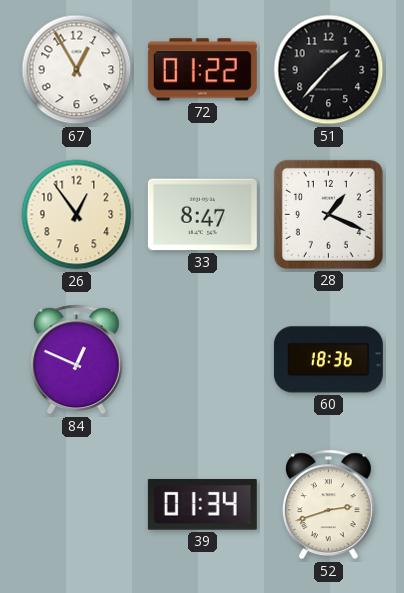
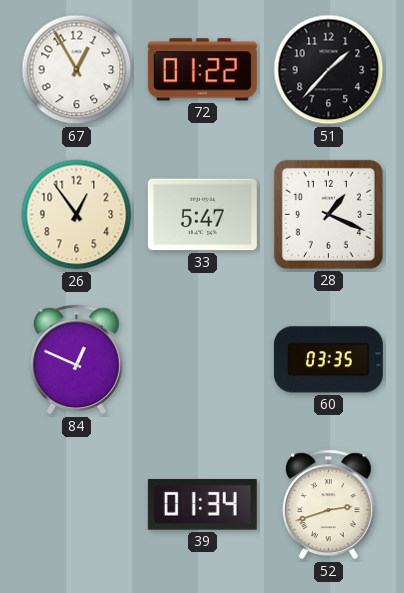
33: 8:47 -> 5:47 (202, 215)
60: 18:36 -> 03:35 (328, 360)
